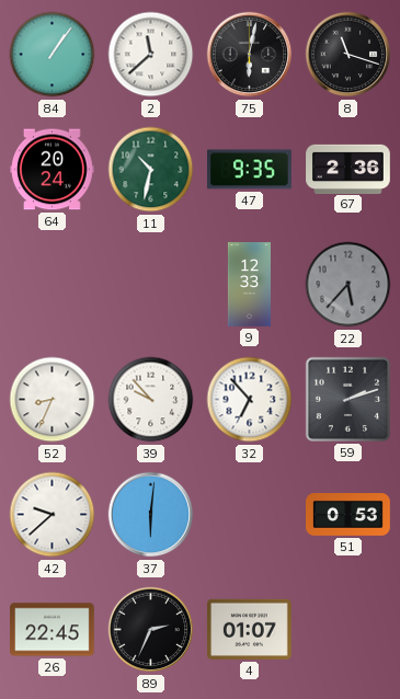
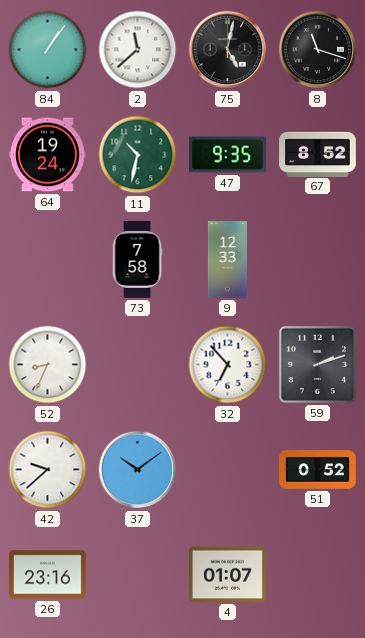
75: 6:02 -> 5:02 (228, 50)
64: 20:24 -> 19:24 (48, 155)
67: 2:36 -> 8:52 (318, 154)
73: none -> 7:58 (137, 260)
22: 5:37 -> none (348, 285)
39: 9:53 -> none (151, 400)
37: 6:01 -> 10:09 (138, 470)
51: 0:53 -> 0:52 (318, 470)
26: 22:45 -> 23:16 (48, 575)
89: 2:34 -> none (151, 630)
